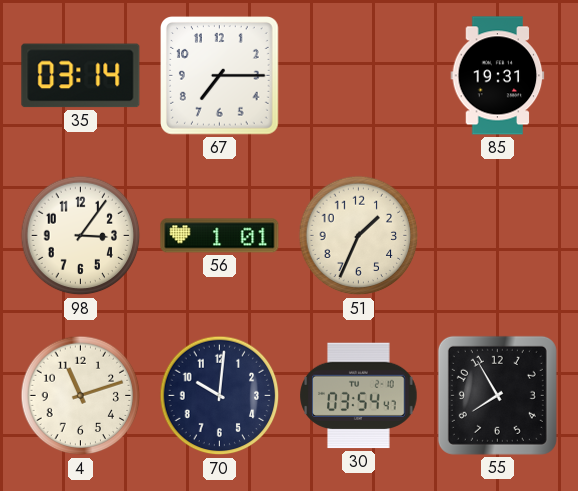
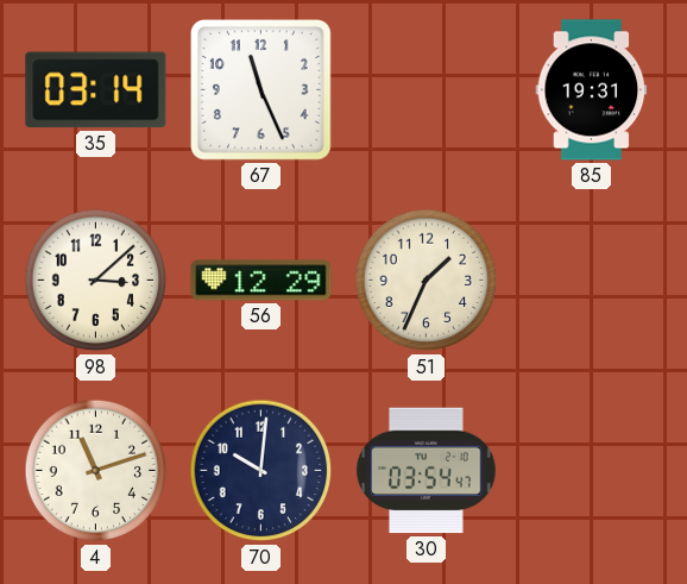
67: 7:15 -> 11:26 (261, 90)
98: 3:06 -> 3:08 (96, 281)
56: 1:01 -> 12:29 (261, 281)
55: 7:55 -> none (497, 395)
